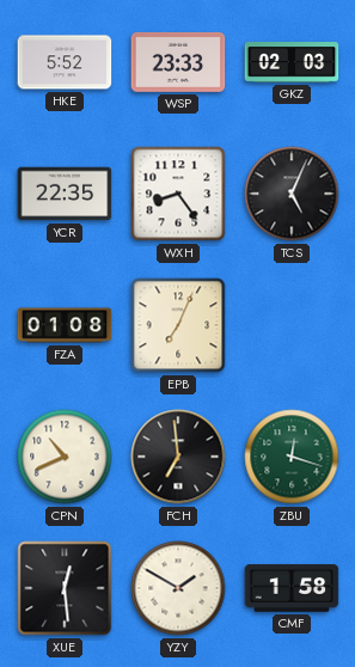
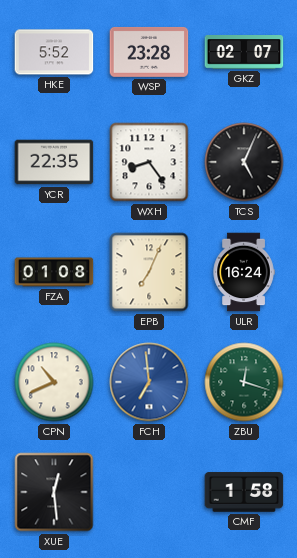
WSP: 23:33 -> 23:28 (149, 52)
GKZ: 02:03 -> 02:07 (244, 52)
ULR: none -> 16:24 (244, 272)
FCH dial: black -> blue (149, 382)
YZY: 1:50 -> none (178, 588)
